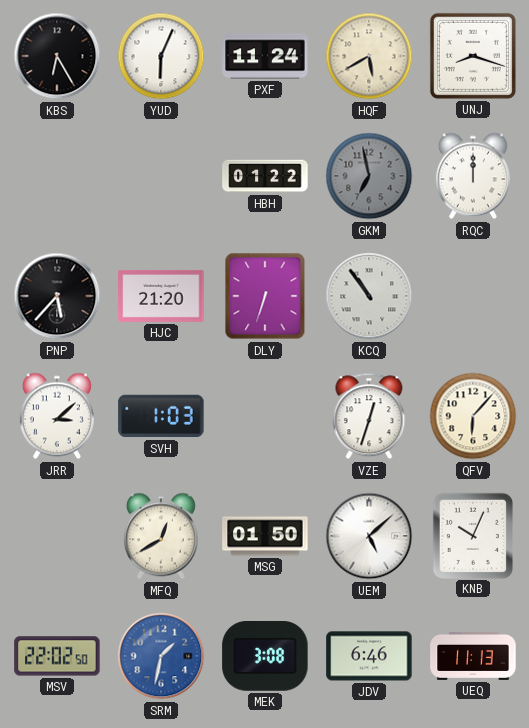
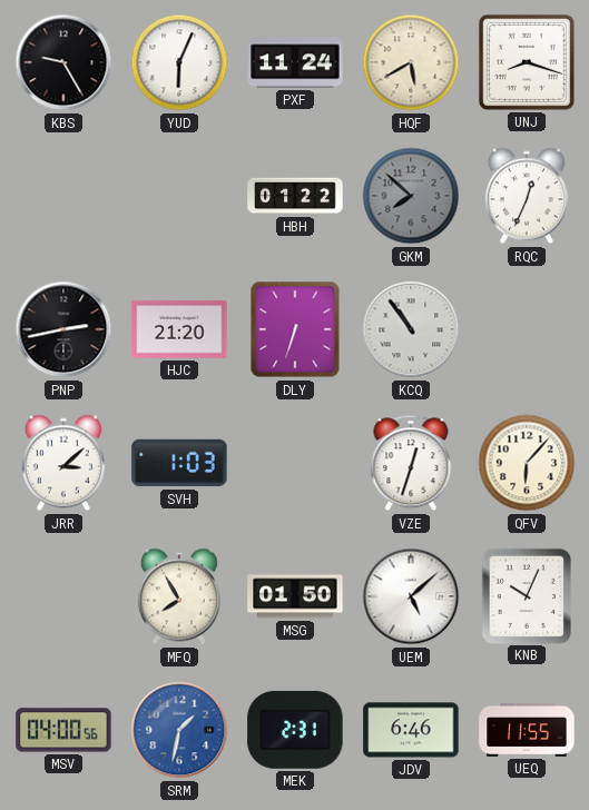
KBS: 6:25 -> 9:25 (63, 62)
GKM: 6:58 -> 7:52 (411, 196)
RQC: 12:00 -> 12:34 (527, 196)
PNP: 5:37 -> 2:43 (63, 329)
MFQ: 12:40 -> 7:55 (179, 596)
MSV: 22:02 -> 04:00 (63, 730)
MEK: 3:08 -> 2:31 (295, 730)
UEQ: 11:13 -> 11:55 (527, 730)
